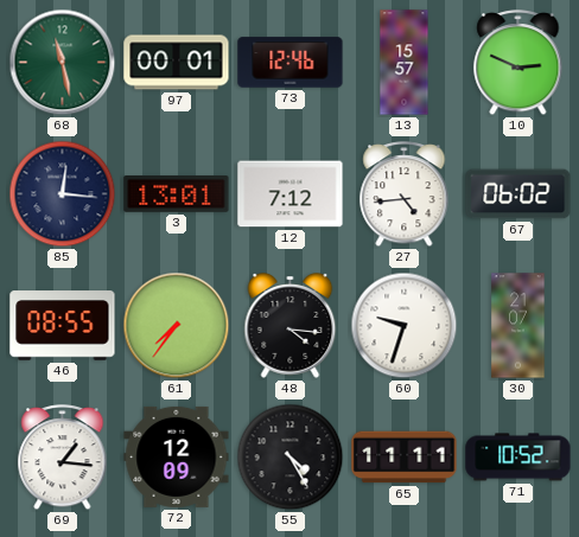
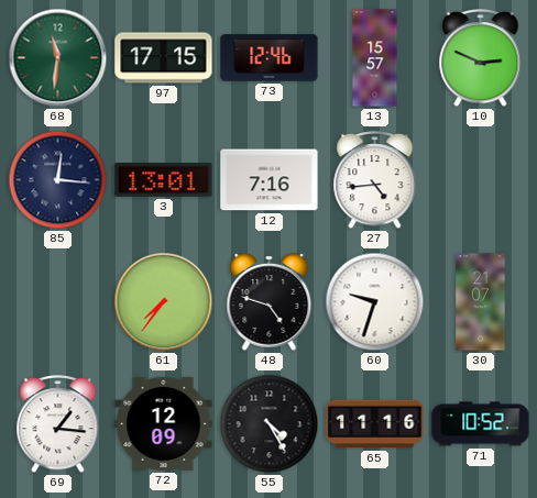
68: 11:28 -> 11:31 (58, 58)
97: 00:01 -> 17:15 (164, 58)
12: 7:12 -> 7:16 (270, 180)
67: 06:02 -> none (518, 194)
46: 08:55 -> none (63, 326)
48: 4:16 -> 4:48 (270, 302)
65: 11:11 -> 11:16 (375, 424)
